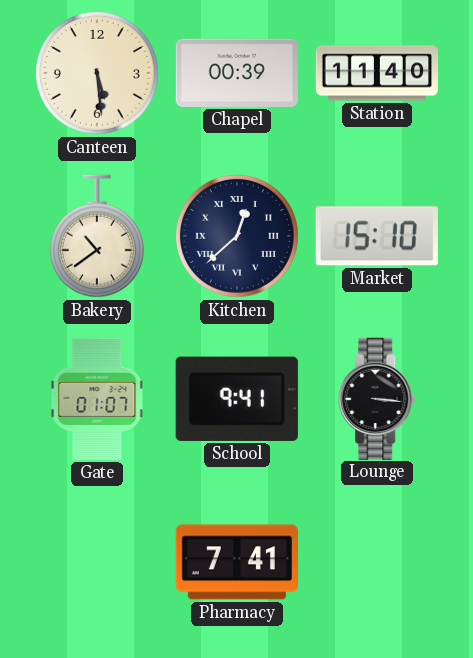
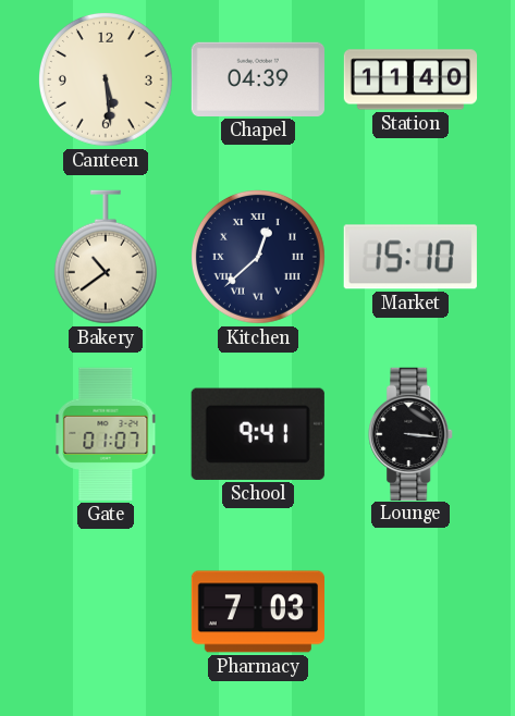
Chapel: 00:39 -> 04:39 (258, 79)
Pharmacy: 7:41 -> 7:03 (257, 612)
